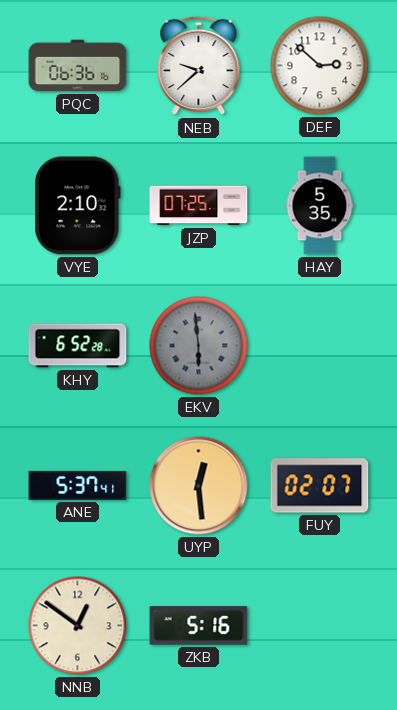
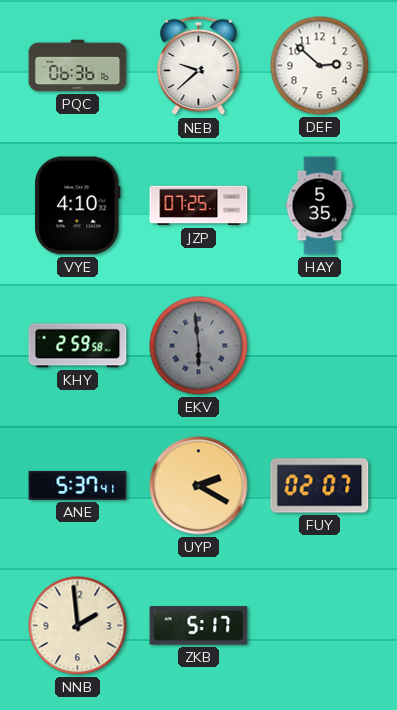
VYE: 2:10 -> 4:10 (78, 206)
KHY: 6:52 -> 2:59 (78, 346)
UYP: 12:29 -> 2:20 (199, 486)
NNB: 12:51 -> 1:59 (78, 626)
ZKB: 5:16 -> 5:17 (199, 626)
